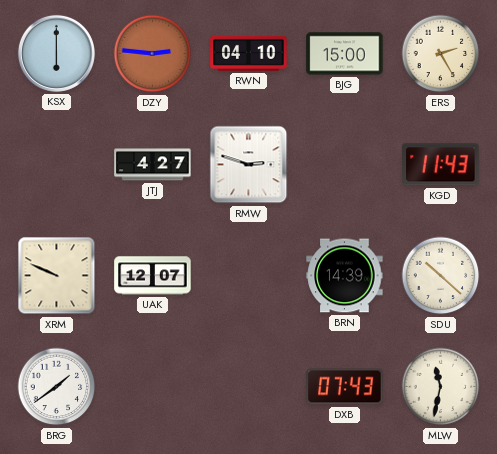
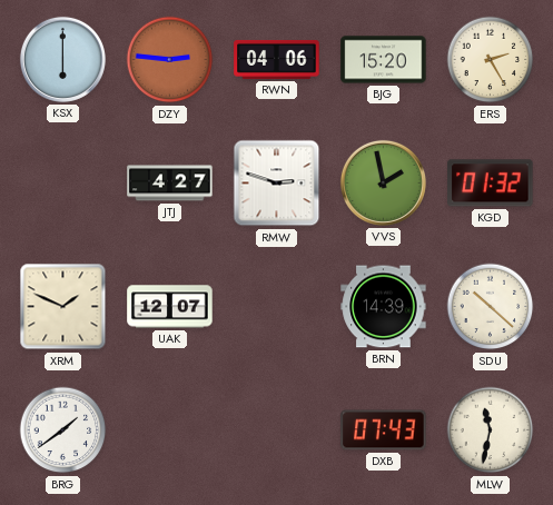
RWN: 04:10 -> 04:06 (277, 59)
BJG: 15:00 -> 15:20 (384, 60)
VVS: none -> 1:58 (383, 182)
KGD: 11:43 -> 01:32 (491, 184)
XRM: 9:49 -> 1:49 (63, 307)
